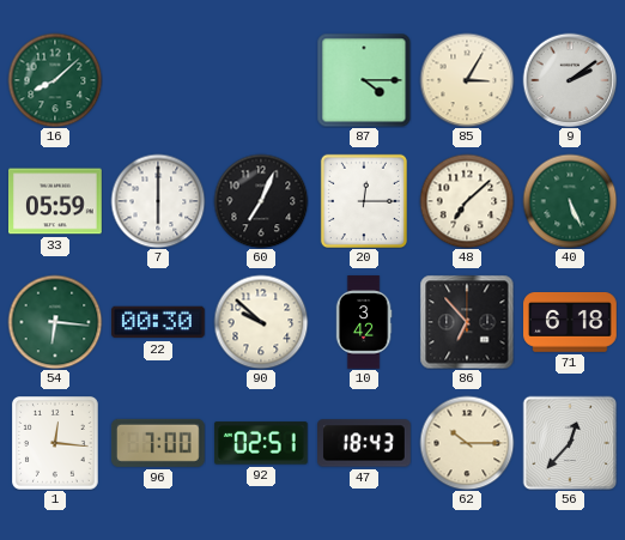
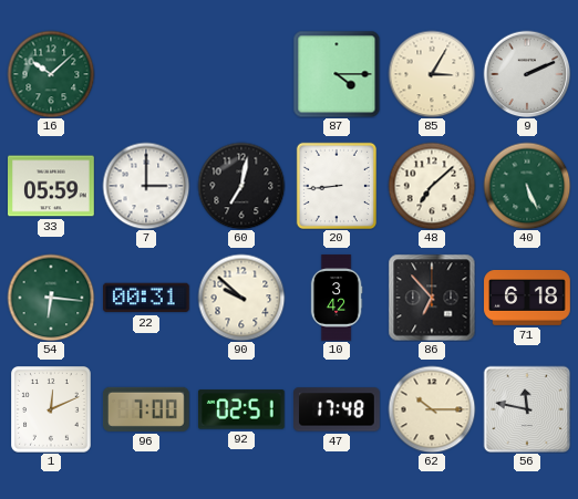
16: 8:08 -> 10:08 (51, 74)
9: 2:09 -> 2:11 (527, 74)
7: 6:00 -> 3:00 (146, 186)
60: 7:04 -> 7:02 (241, 186)
20: 12:15 -> 8:44 (337, 185)
22: 00:30 -> 00:31 (147, 298)
1: 12:16 -> 12:11 (52, 410)
47: 18:43 -> 17:48 (338, 409)
56: 12:37 -> 11:47 (527, 409)
